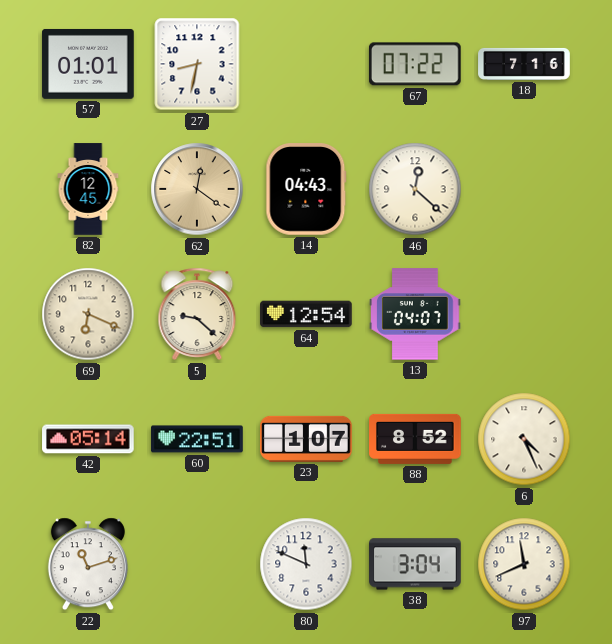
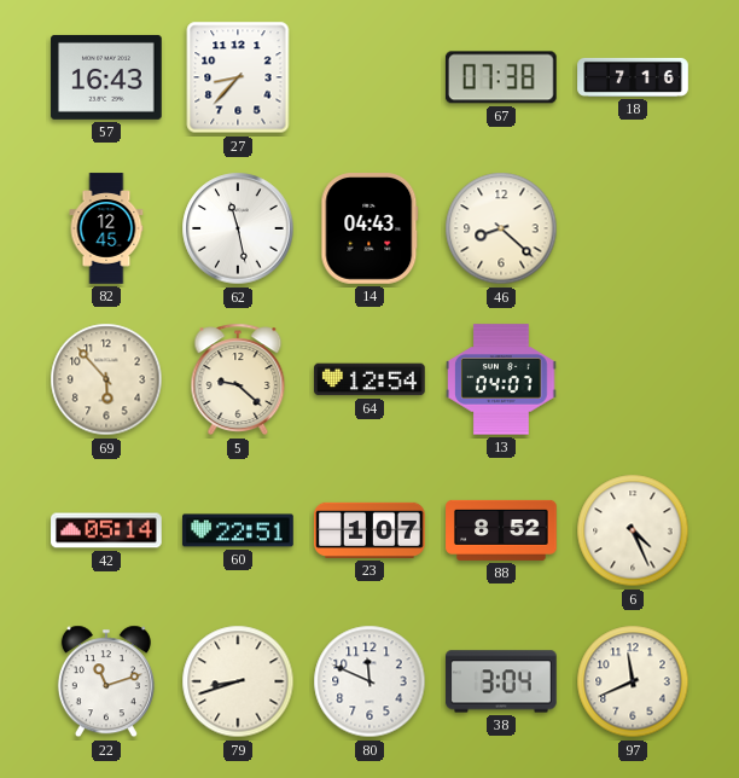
57: 01:01 -> 16:43 (106, 77)
27: 8:32 -> 8:37 (238, 77)
67: 07:22 -> 07:38 (501, 77)
62: 12:21 -> 11:28 (238, 228)
62 dial: champagne -> white (238, 228)
46: 12:22 -> 8:22 (501, 228)
69: 6:19 -> 5:53 (106, 379)
79: none -> 8:42 (238, 681)
